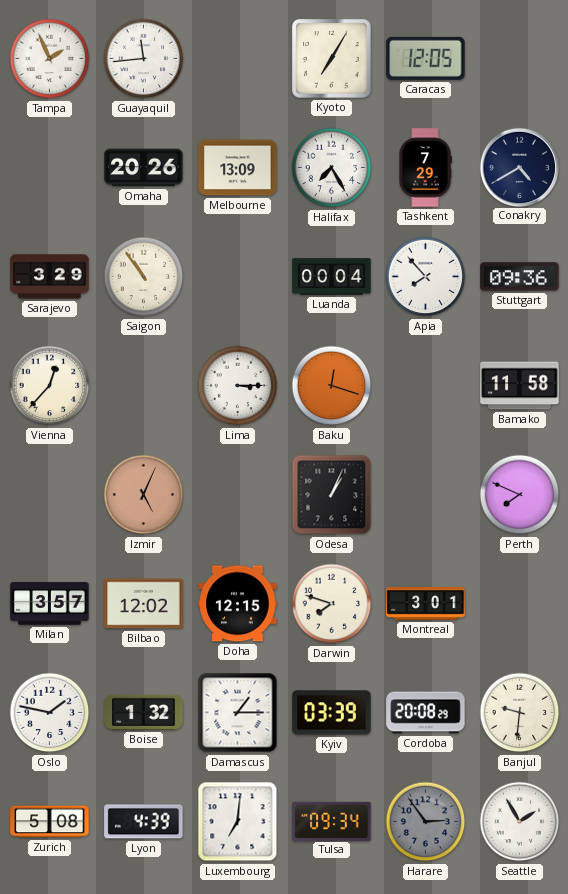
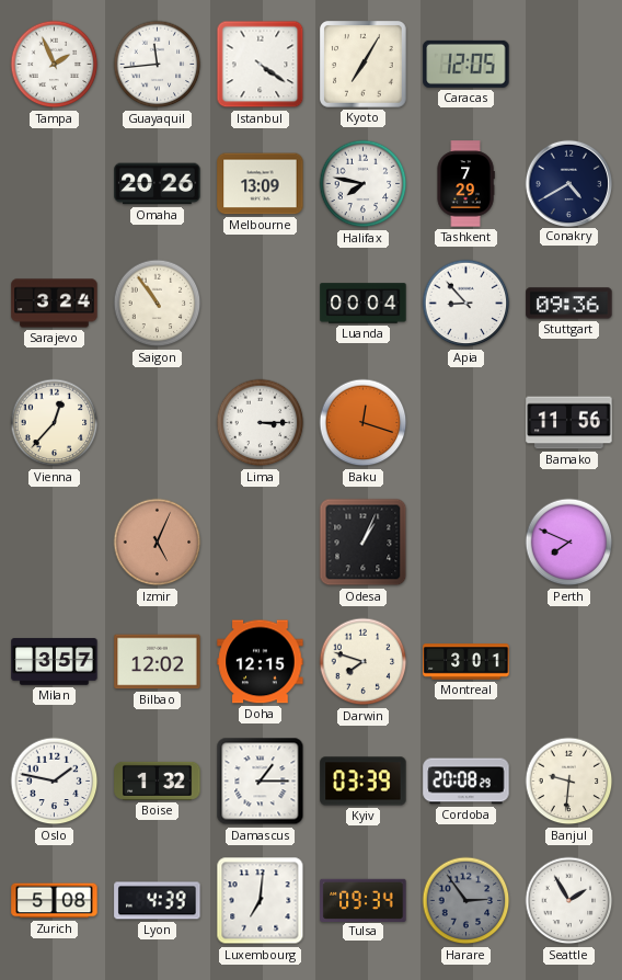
Istanbul: none -> 4:21 (261, 65)
Halifax: 7:25 -> 7:47 (364, 184)
Sarajevo: 3:29 -> 3:24 (55, 304)
Apia: 7:53 -> 8:53 (466, 304)
Bamako: 11:58 -> 11:56 (569, 423)
